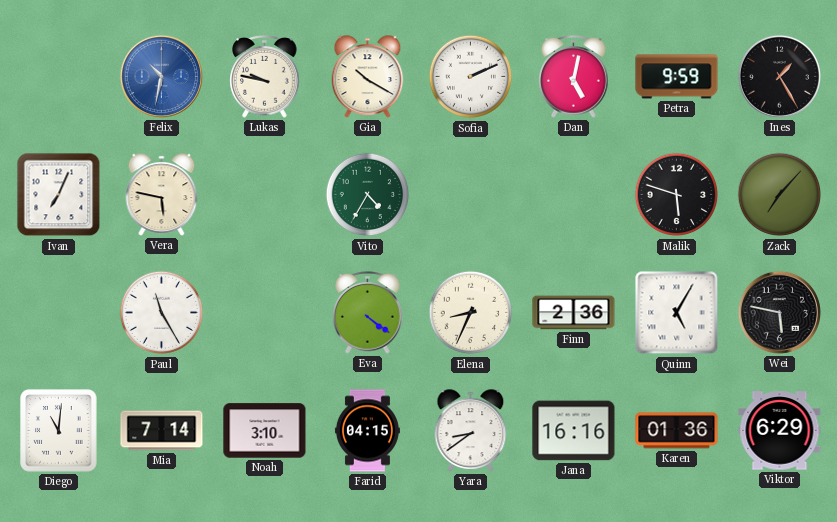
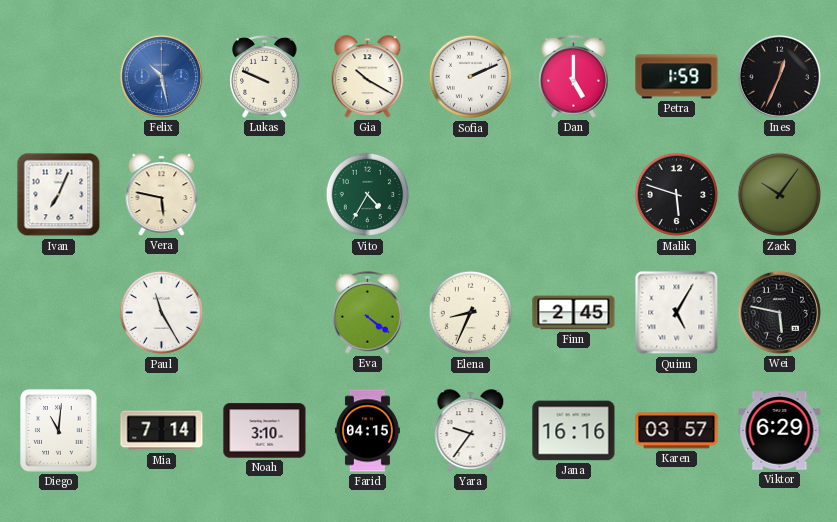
Felix: 10:32 -> 10:28 (161, 76)
Lukas: 9:47 -> 9:49 (265, 77)
Dan: 5:02 -> 5:00 (574, 77)
Petra: 9:59 -> 1:59 (677, 77)
Ines: 1:25 -> 12:34 (779, 76)
Zack: 7:07 -> 10:06 (780, 195)
Finn: 2:36 -> 2:45 (574, 313)
Yara: 8:39 -> 9:36 (471, 431)
Karen: 01:36 -> 03:57 (677, 431)
